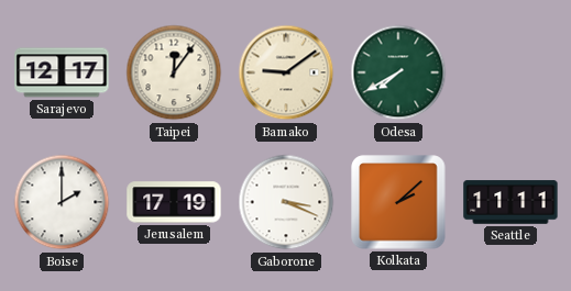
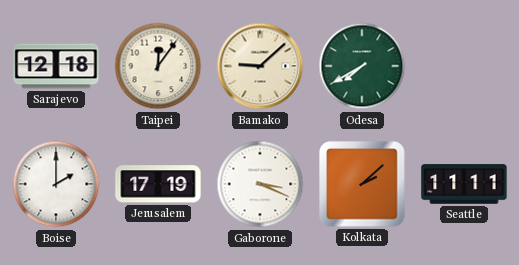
Sarajevo: 12:17 -> 12:18 (56, 66)
Bamako: 9:09 -> 9:08 (260, 66)
